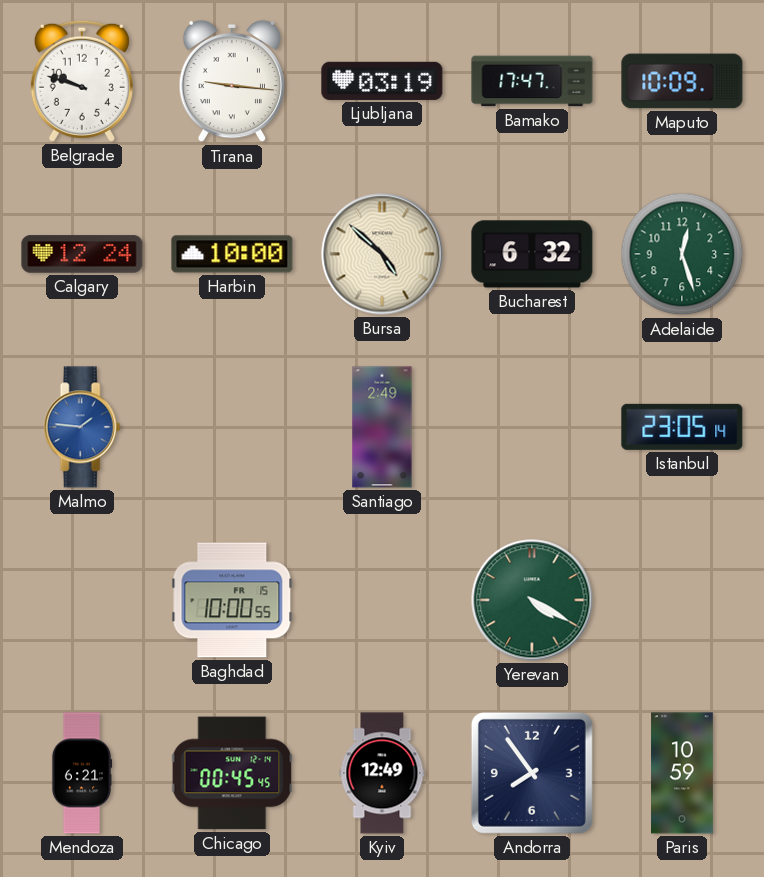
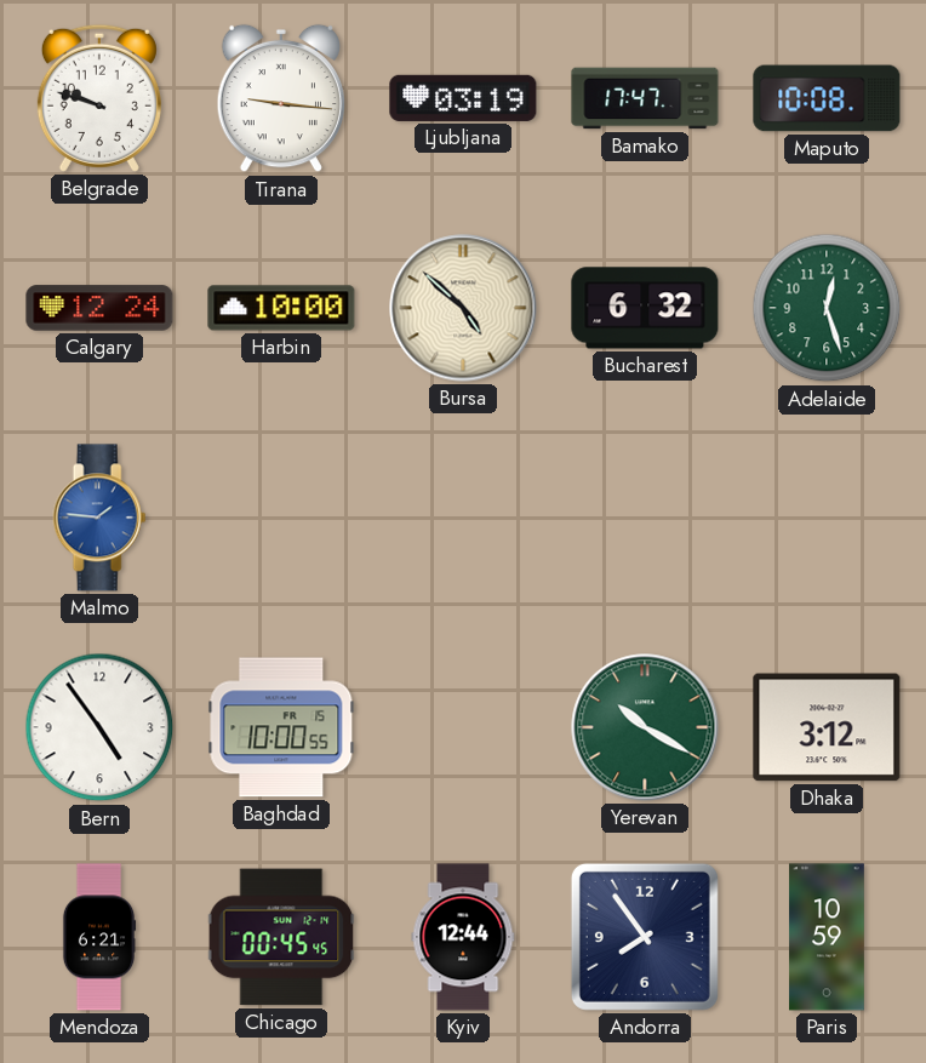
Maputo: 10:09 -> 10:08 (827, 98)
Santiago: 2:49 -> none (382, 427)
Istanbul: 23:05 -> none (682, 427)
Bern: none -> 4:54 (99, 727)
Yerevan: 4:20 -> 10:20 (645, 727)
Dhaka: none -> 3:12 (827, 727)
Kyiv: 12:49 -> 12:44 (463, 937)
